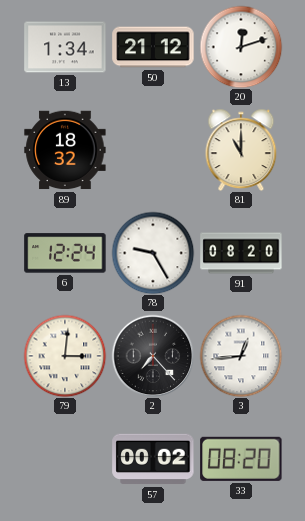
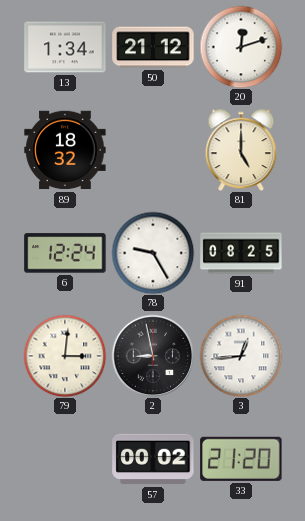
81: 11:00 -> 5:00 (241, 150)
91: 08:20 -> 08:25 (241, 253)
2: 7:23 -> 8:58 (153, 356)
33: 08:20 -> 21:20 (241, 459)
